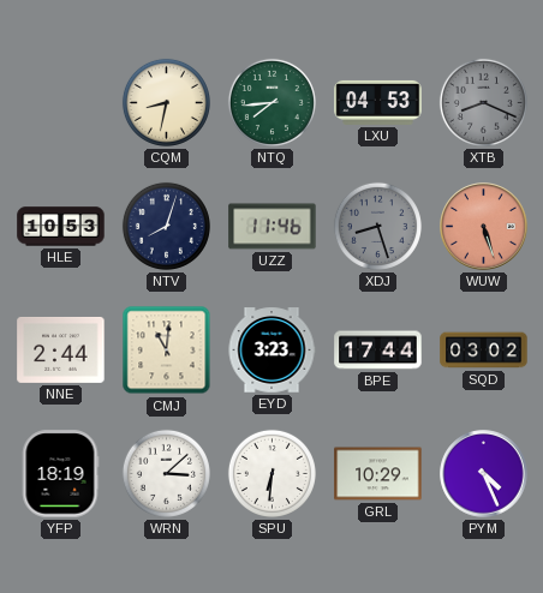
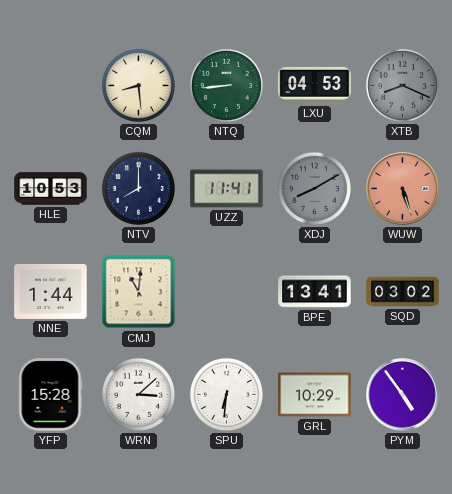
CQM: 8:32 -> 8:29 (138, 85)
NTQ: 7:44 -> 8:44 (226, 85)
NTV: 8:03 -> 8:00 (138, 188)
UZZ: 11:46 -> 11:41 (227, 189)
XDJ: 8:27 -> 8:10 (314, 188)
NNE: 2:44 -> 1:44 (51, 291)
EYD: 3:23 -> none (271, 351)
BPE: 17:44 -> 13:41 (315, 292)
YFP: 18:19 -> 15:28 (50, 395)
PYM: 4:26 -> 4:54 (403, 395)
